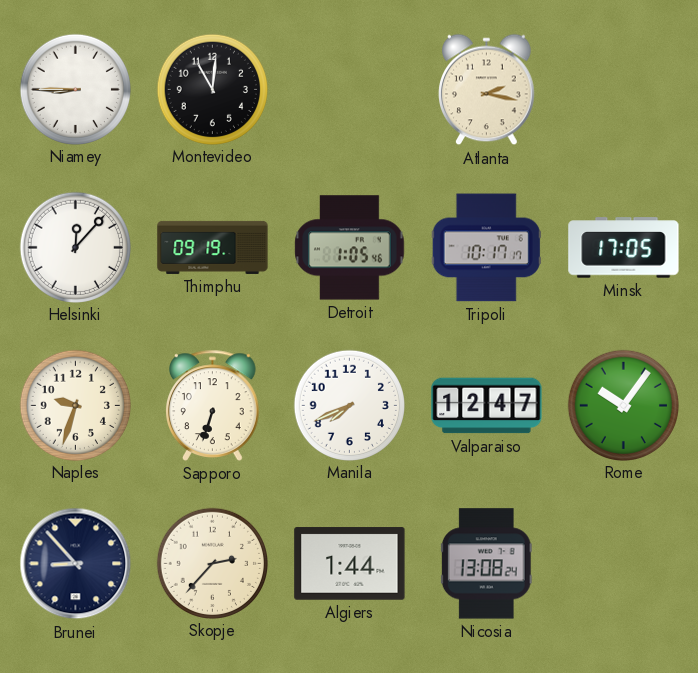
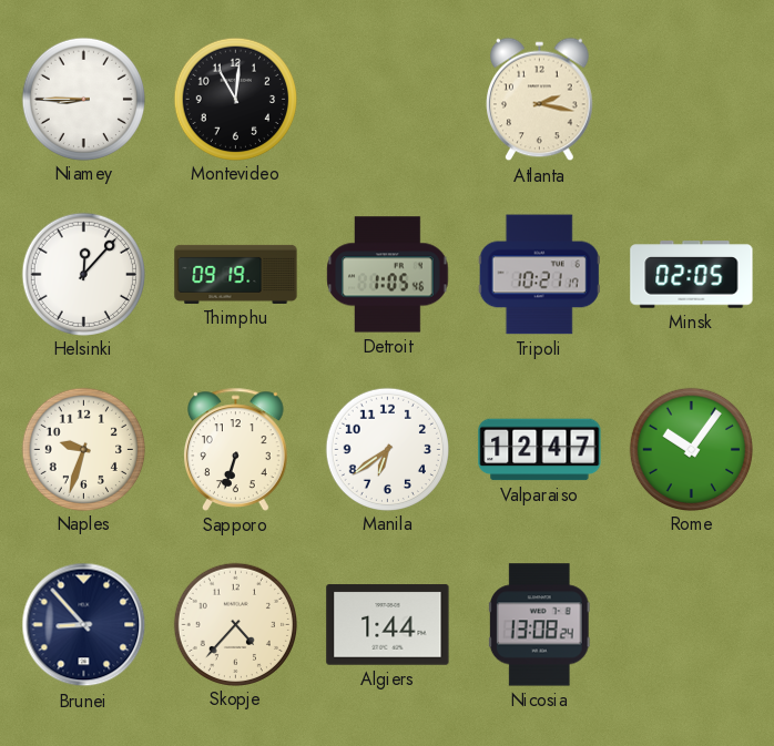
Tripoli: 10:17 -> 10:21 (539, 275)
Minsk: 17:05 -> 02:05 (692, 275)
Manila: 7:41 -> 6:39 (387, 449)
Skopje: 2:37 -> 4:37 (235, 624)
